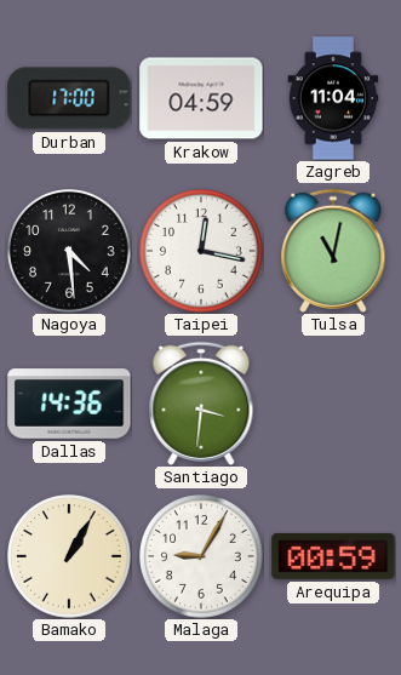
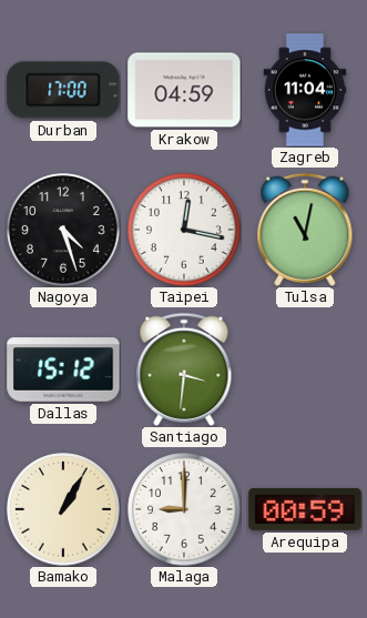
Nagoya: 4:29 -> 4:27 (63, 230)
Dallas: 14:36 -> 15:12 (63, 369)
Malaga: 9:05 -> 9:00 (184, 509)
